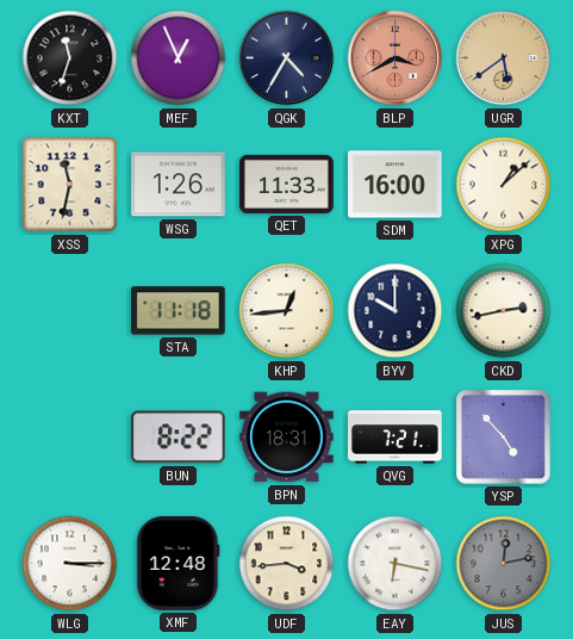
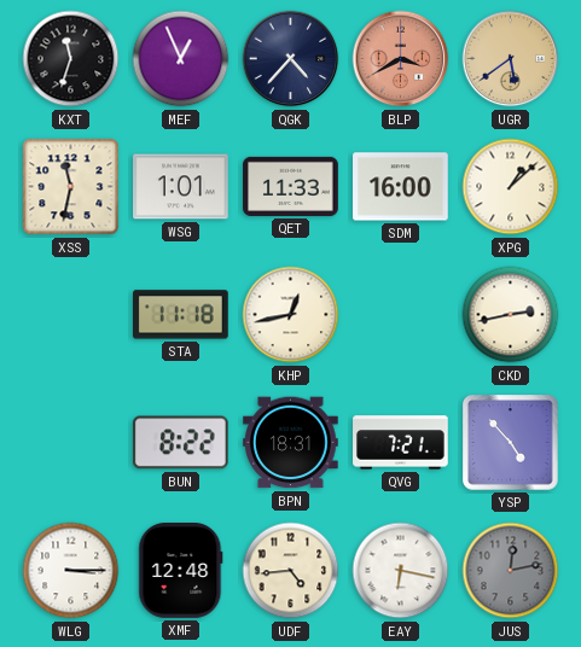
QGK: 4:35 -> 4:37 (291, 59)
WSG: 1:26 -> 1:01 (181, 187)
KHP: 12:44 -> 12:43 (291, 315)
BYV: 10:00 -> none (396, 311)
UDF: 3:44 -> 4:44 (291, 571)
